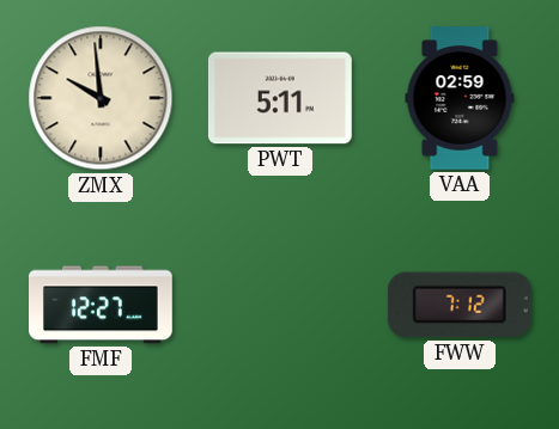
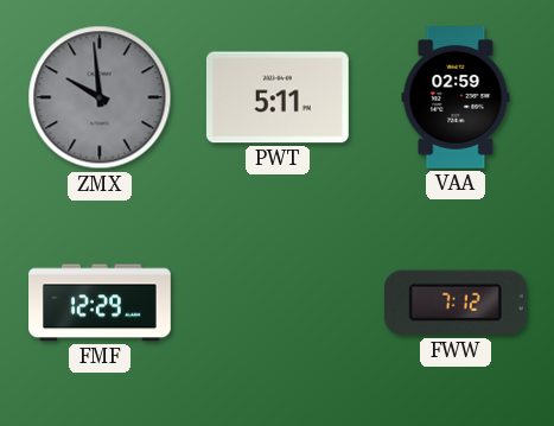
ZMX dial: cream -> grey (100, 97)
FMF: 12:27 -> 12:29 (101, 303)
